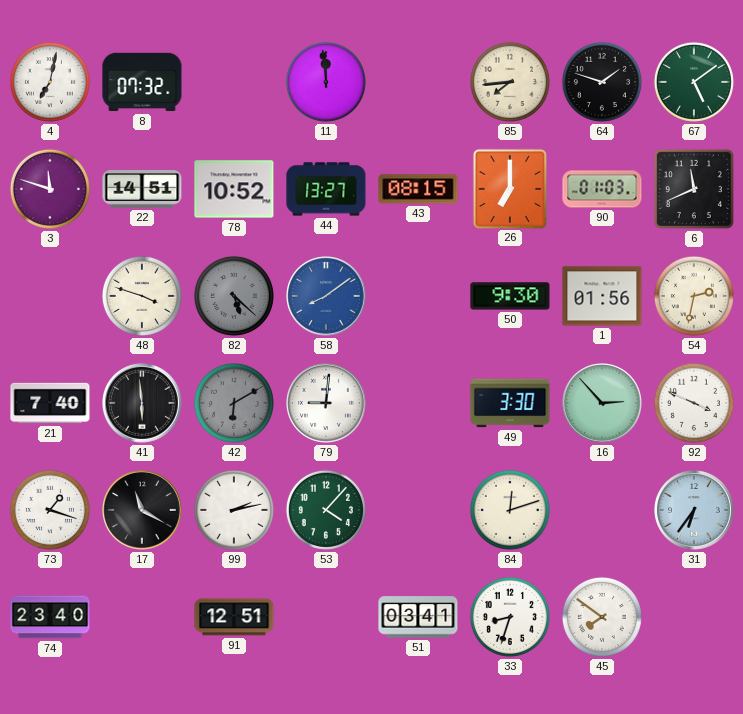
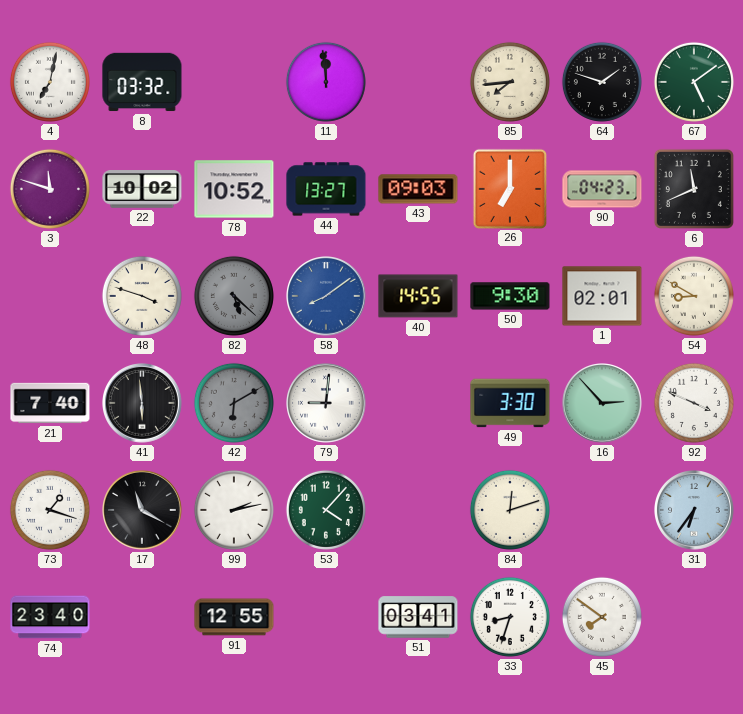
8: 07:32 -> 03:32 (142, 82)
22: 14:51 -> 10:02 (142, 189)
43: 08:15 -> 09:03 (418, 189)
90: 01:03 -> 04:23 (602, 189)
40: none -> 14:55 (418, 296)
1: 01:56 -> 02:01 (602, 296)
54: 2:32 -> 8:50 (694, 296)
91: 12:51 -> 12:55 (234, 617)
